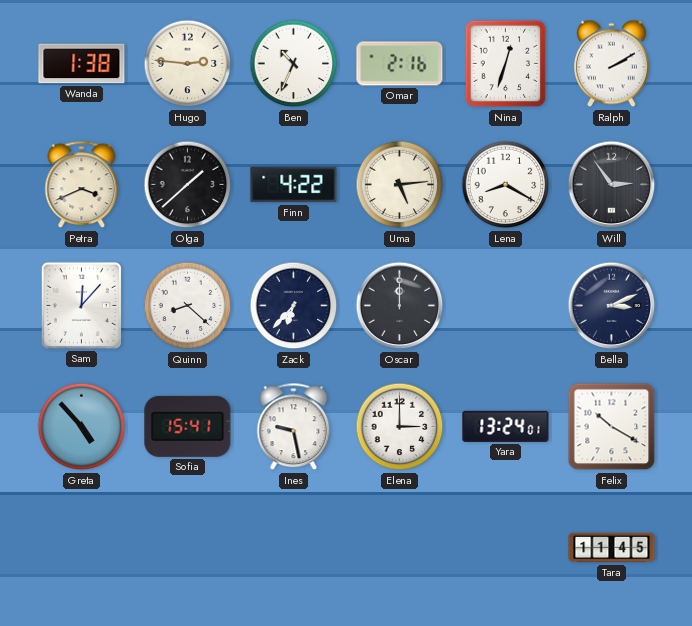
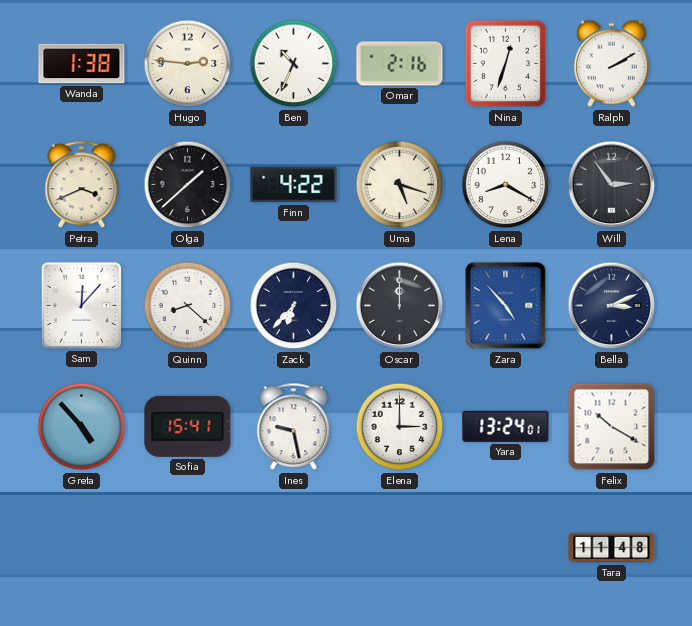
Uma: 5:14 -> 5:18 (400, 185)
Zara: none -> 4:53 (506, 306)
Tara: 11:45 -> 11:48 (612, 548)
